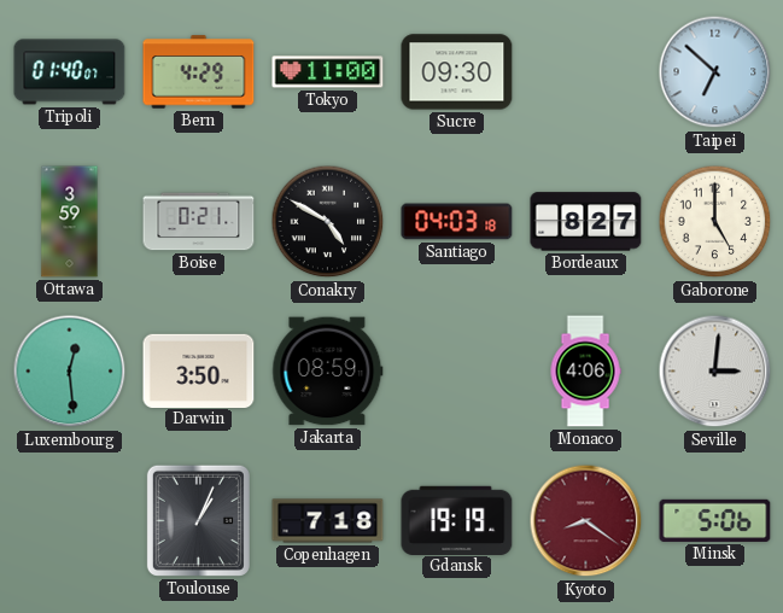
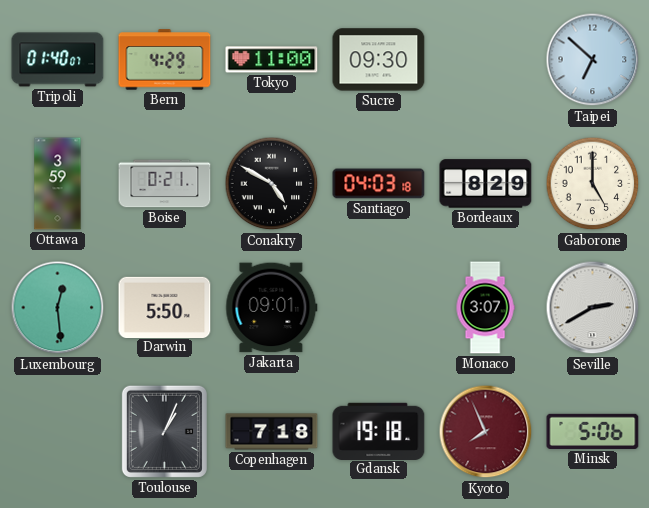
Bordeaux: 8:27 -> 8:29 (486, 184)
Darwin: 3:50 -> 5:50 (165, 307)
Jakarta: 08:59 -> 09:01 (272, 308)
Monaco: 4:06 -> 3:07 (485, 308)
Seville: 3:01 -> 2:40 (593, 308)
Gdansk: 19:19 -> 19:18 (379, 431)
Kyoto: 8:21 -> 7:56 (486, 432)
